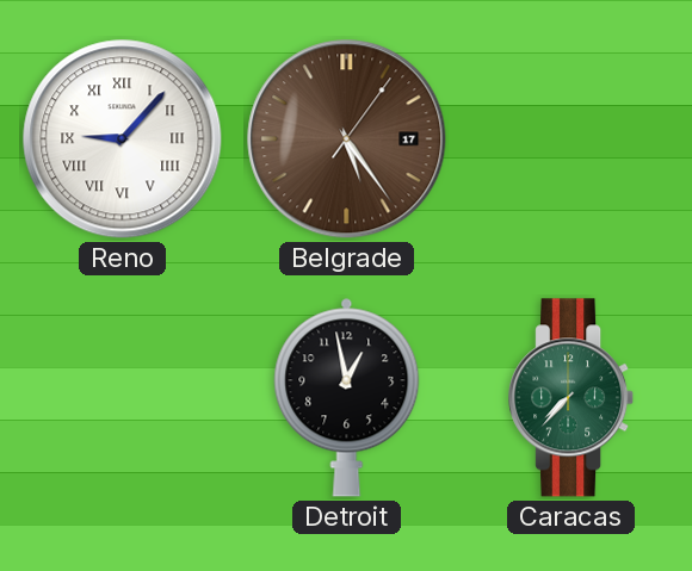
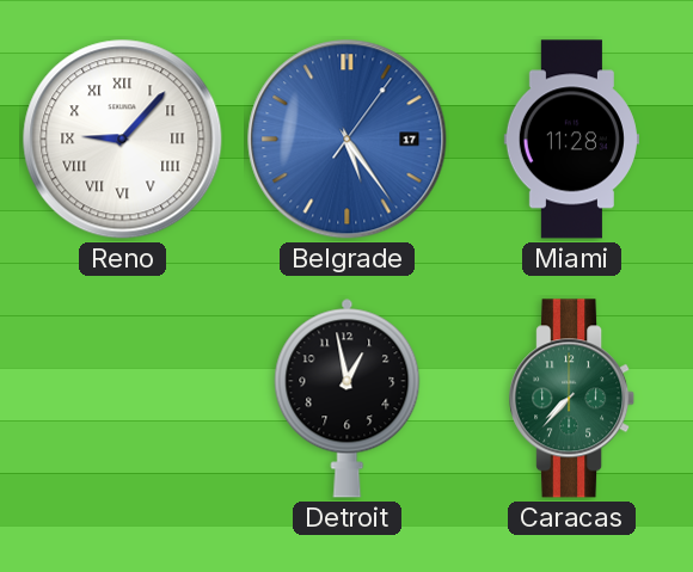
Belgrade dial: brown -> blue (348, 140)
Miami: none -> 11:28 (571, 140)
